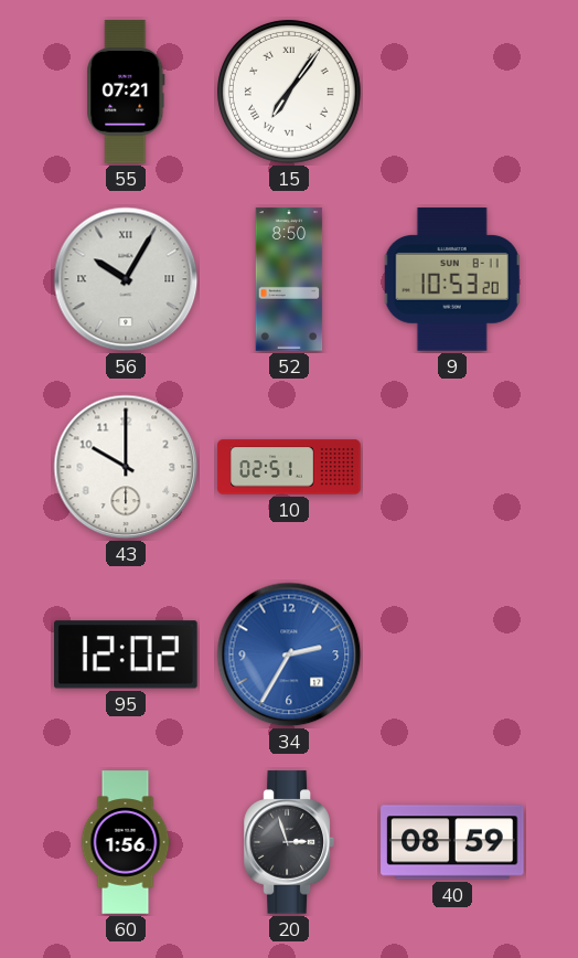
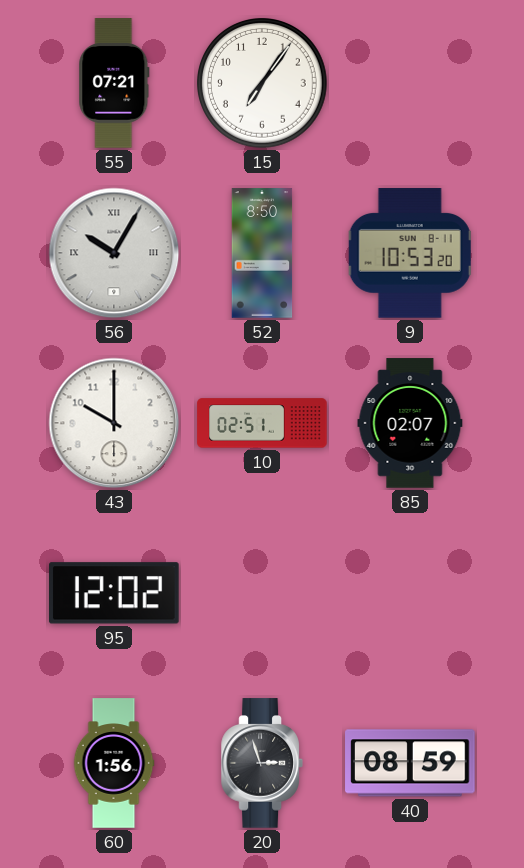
15 numerals: Roman -> Arabic (263, 84)
85: none -> 02:07 (410, 423)
34: 2:35 -> none (289, 654)
